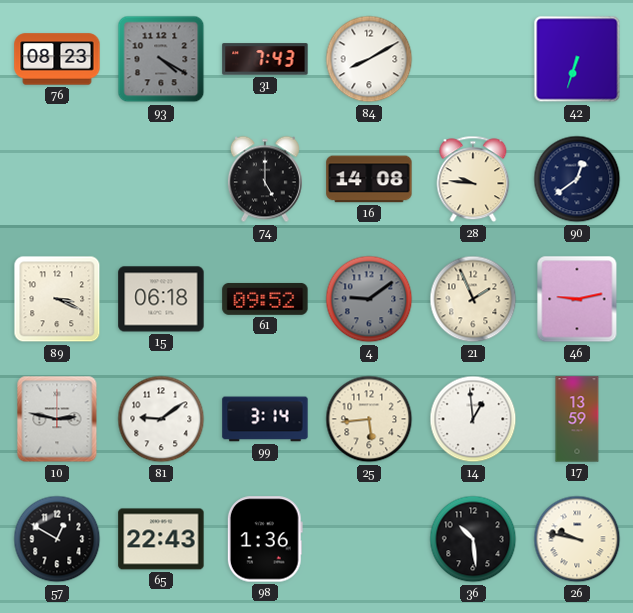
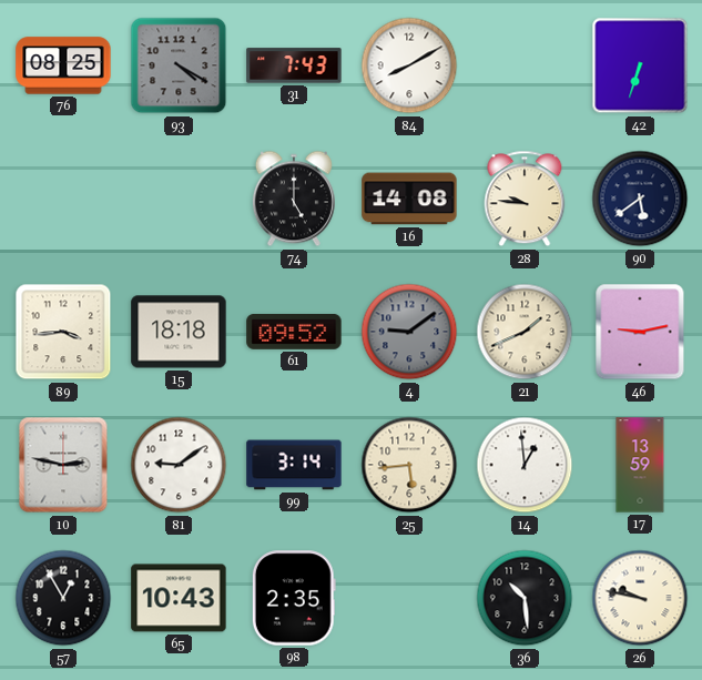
76: 08:23 -> 08:25 (63, 65)
90: 12:39 -> 5:39 (640, 199)
89: 3:19 -> 3:44 (63, 332)
15: 06:18 -> 18:18 (179, 332)
21: 1:56 -> 1:41 (525, 332)
57: 12:50 -> 12:55 (63, 598)
65: 22:43 -> 10:43 (179, 598)
98: 1:36 -> 2:35 (294, 598)
